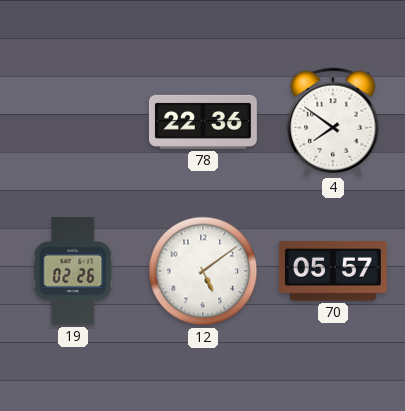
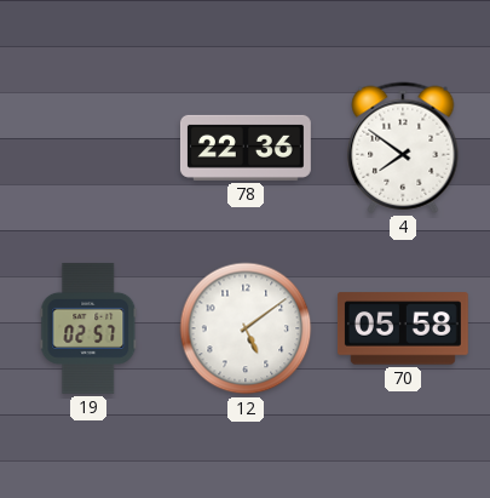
19: 02:26 -> 02:57 (88, 328)
70: 05:57 -> 05:58 (403, 328)
